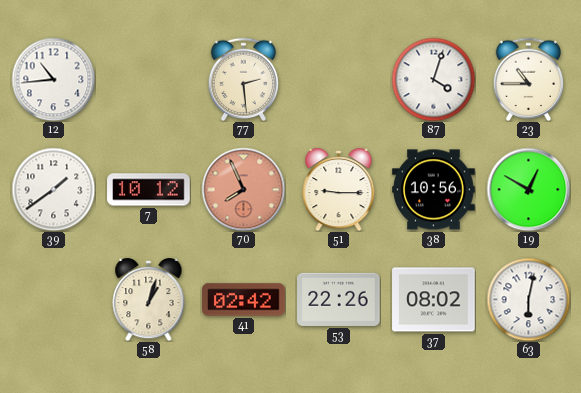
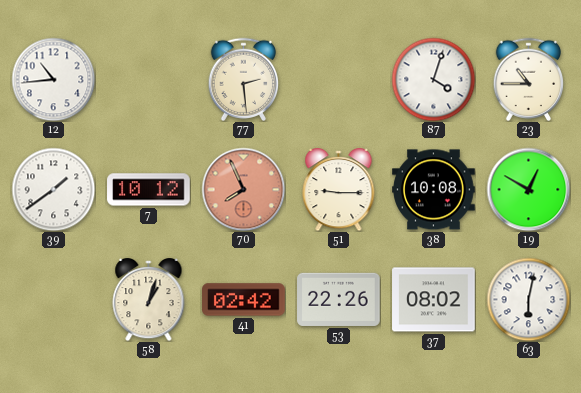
38: 10:56 -> 10:08 (434, 190)
